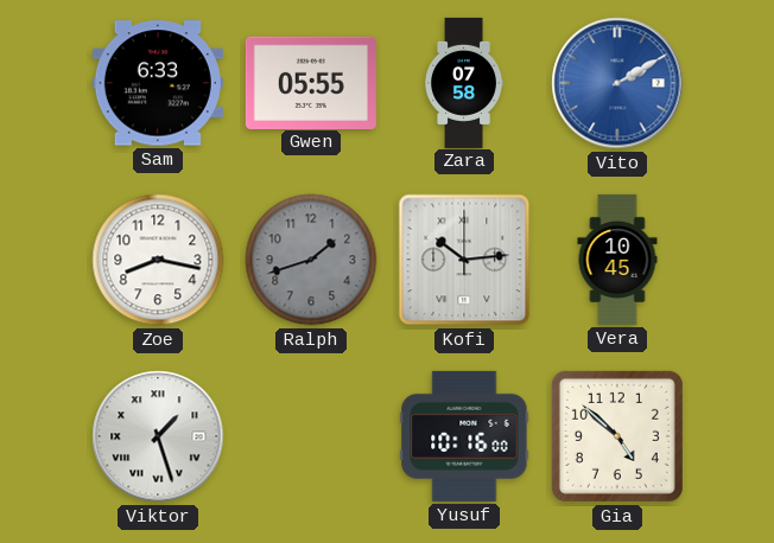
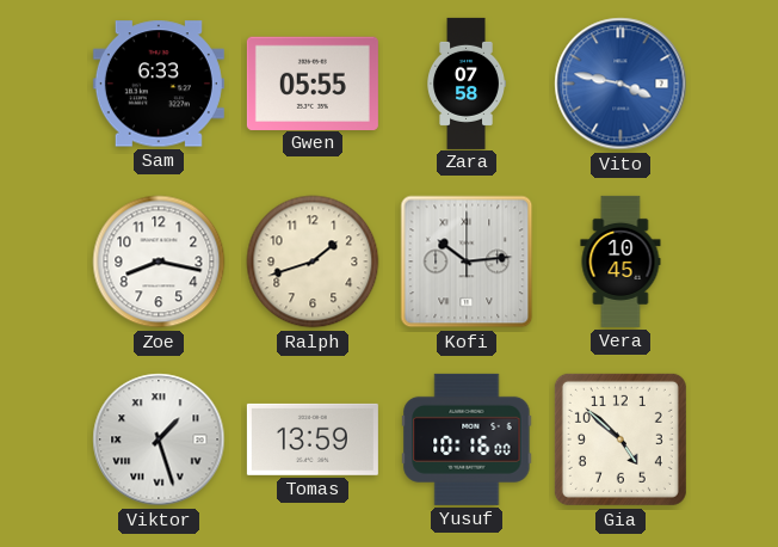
Vito: 2:10 -> 3:47 (620, 84)
Ralph dial: grey -> cream (313, 262)
Tomas: none -> 13:59 (313, 440)
